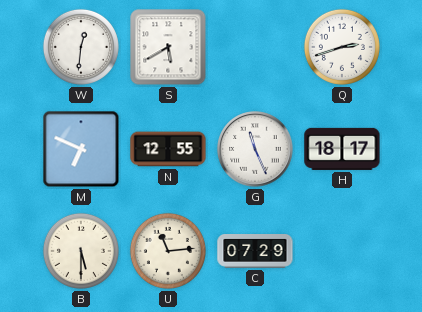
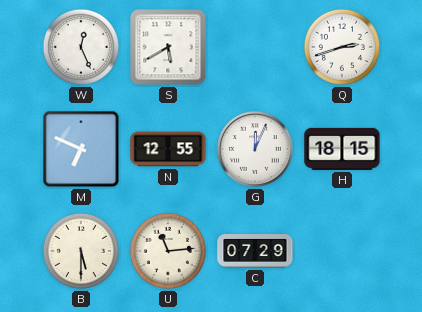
W: 12:31 -> 12:26 (81, 47)
G: 11:26 -> 12:04 (255, 149)
H: 18:17 -> 18:15 (342, 149)
